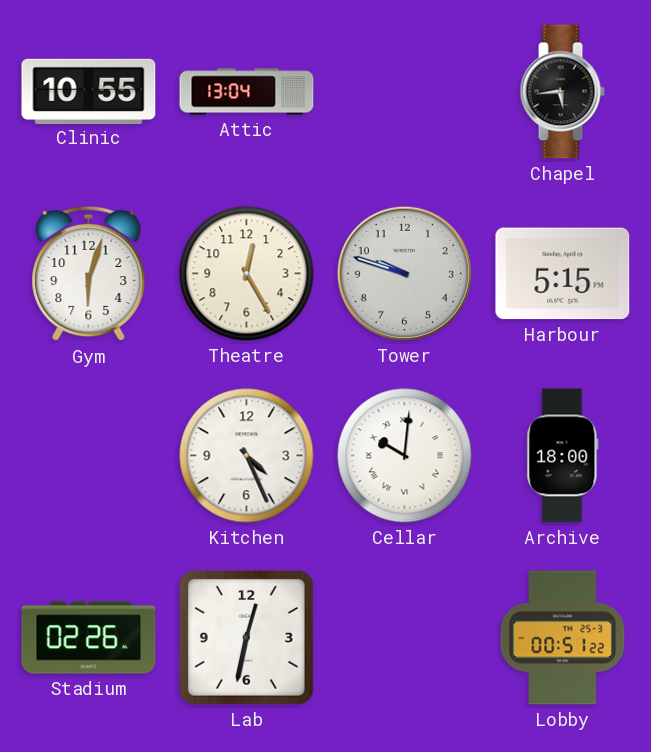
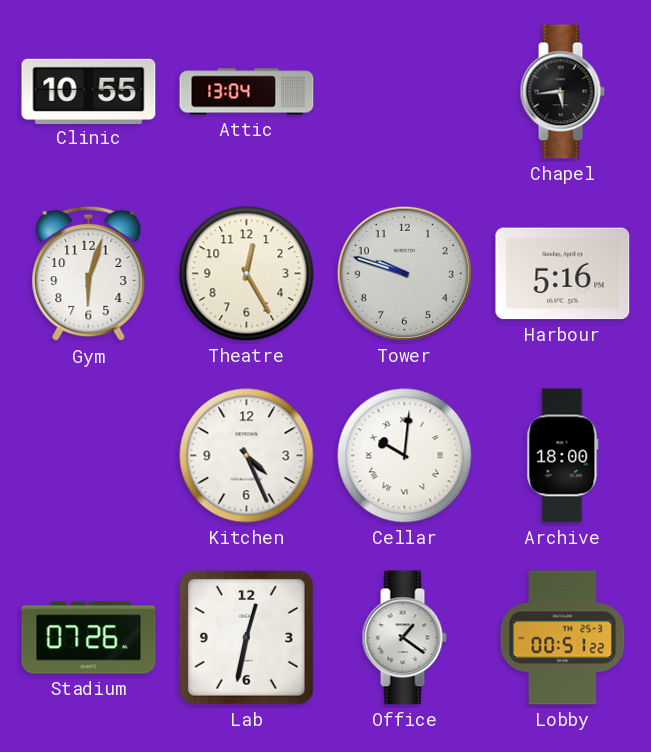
Harbour: 5:15 -> 5:16 (563, 274)
Stadium: 02:26 -> 07:26 (89, 638)
Office: none -> 1:21 (404, 638)
